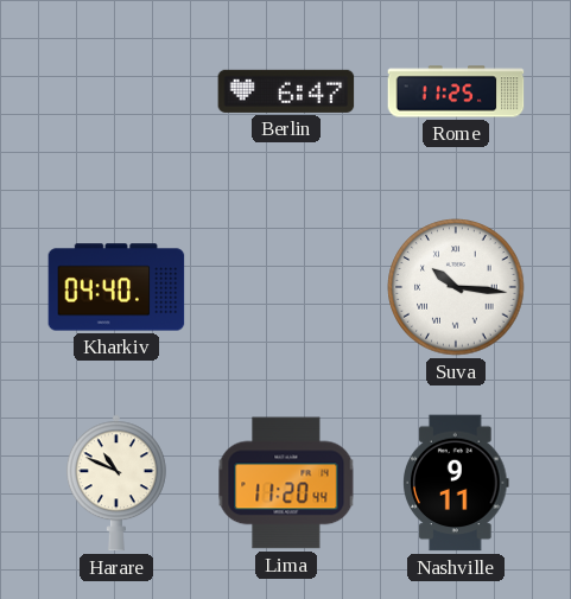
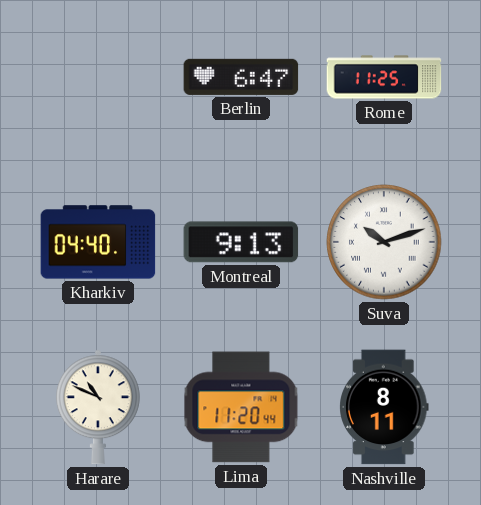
Montreal: none -> 9:13 (241, 242)
Suva: 10:16 -> 10:12 (384, 242)
Nashville: 9:11 -> 8:11 (384, 407)
